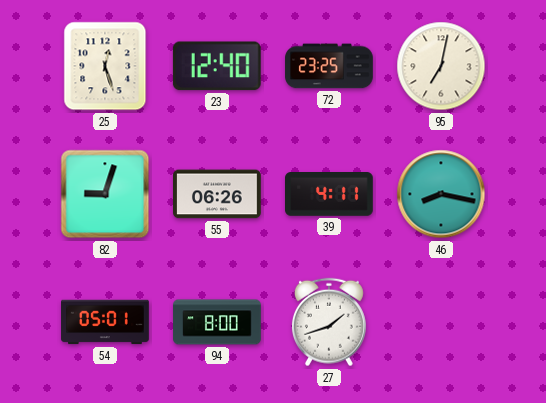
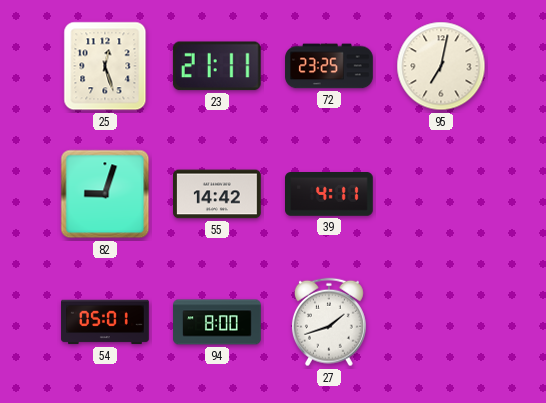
23: 12:40 -> 21:11 (217, 66)
55: 06:26 -> 14:42 (218, 194)
46: 8:17 -> none (441, 194)
